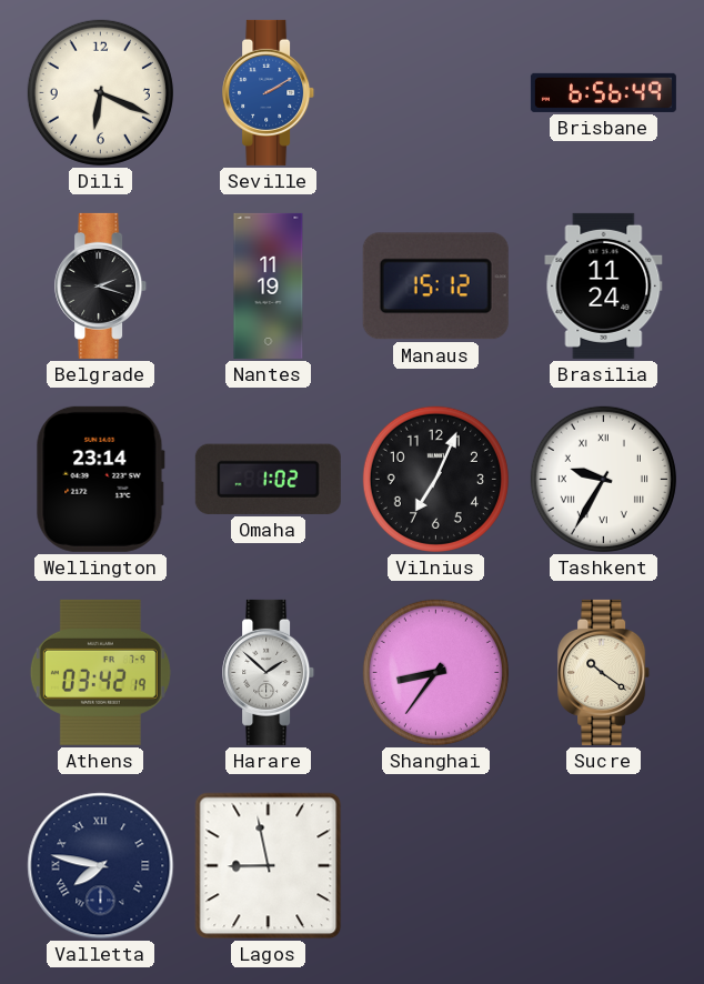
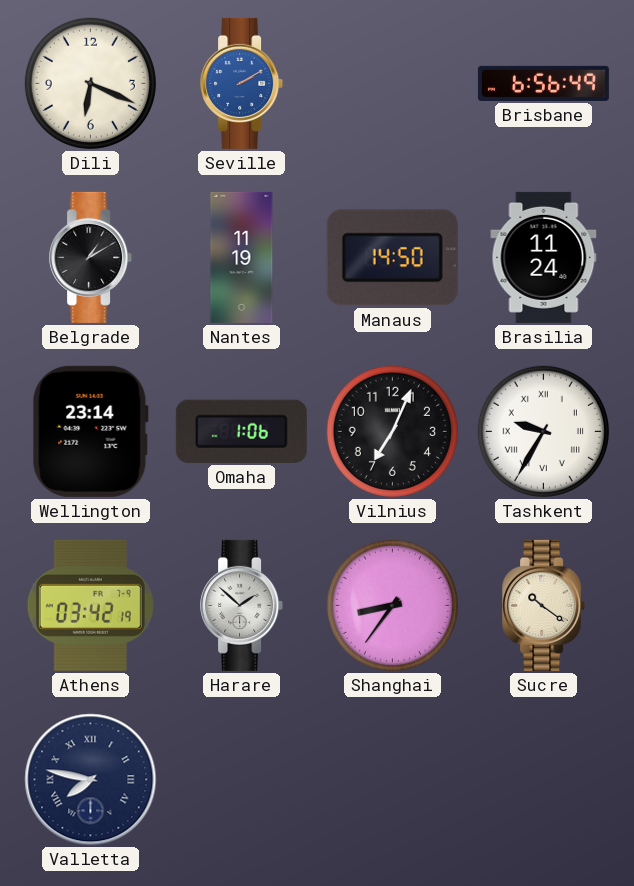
Belgrade: 2:18 -> 1:10 (91, 257)
Manaus: 15:12 -> 14:50 (392, 258)
Omaha: 1:02 -> 1:06 (241, 431)
Lagos: 8:58 -> none (269, 866)
